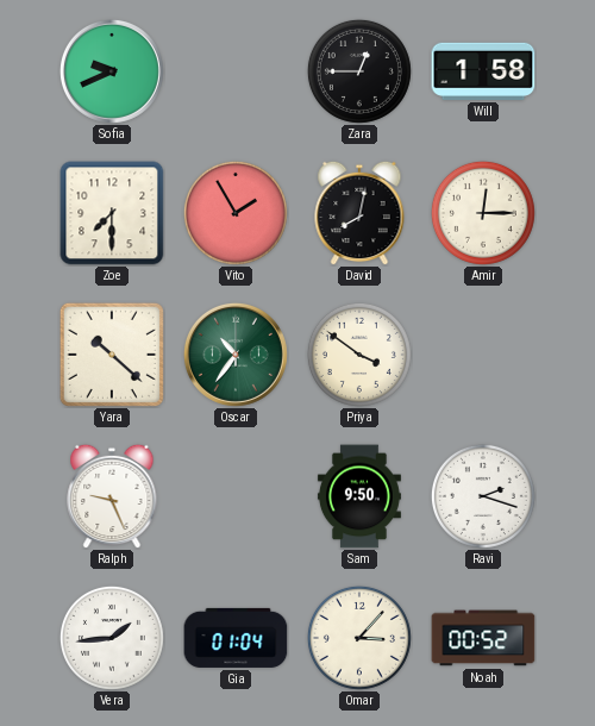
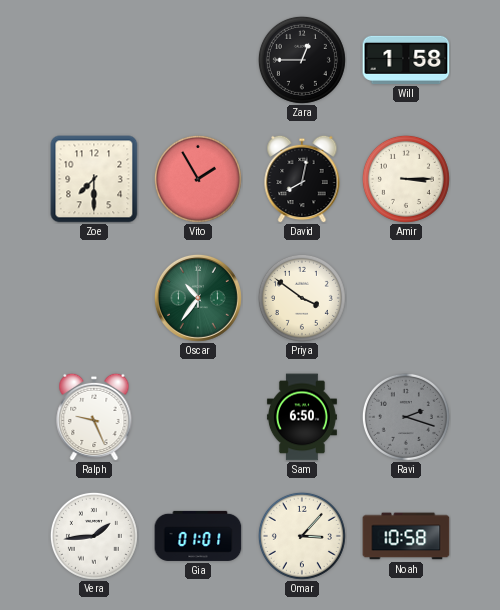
Sofia: 9:41 -> none (112, 71)
Amir: 12:15 -> 3:15 (406, 179)
Yara: 10:22 -> none (112, 355)
Sam: 9:50 -> 6:50 (302, 417)
Ravi dial: white -> grey (406, 417)
Gia: 01:04 -> 01:01 (198, 536)
Noah: 00:52 -> 10:58 (406, 536)
